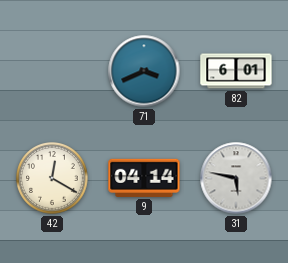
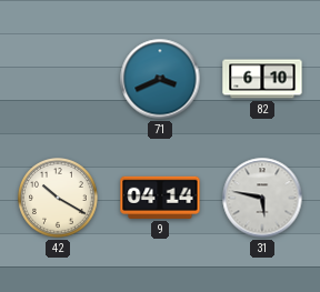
82: 6:01 -> 6:10 (262, 79)
42: 12:20 -> 10:20 (59, 199)
